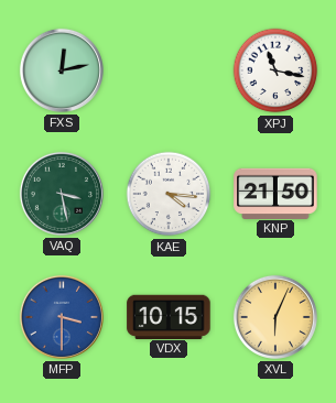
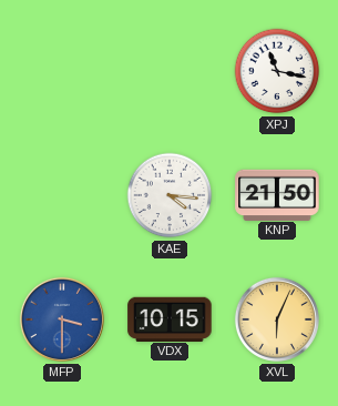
FXS: 12:13 -> none (62, 70)
VAQ: 3:28 -> none (62, 194)
